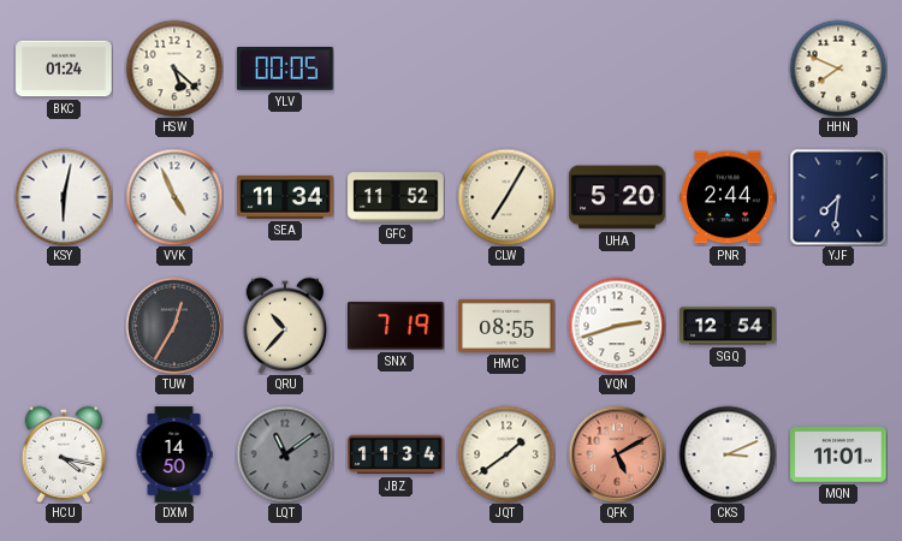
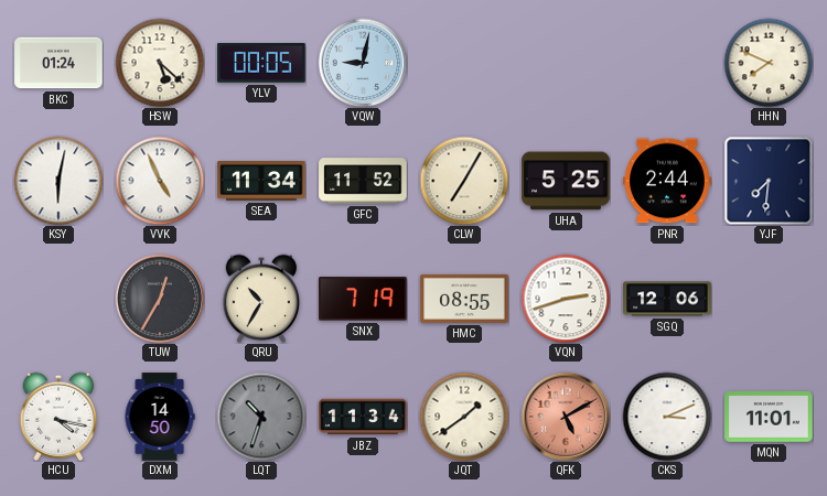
VQW: none -> 9:02 (363, 63)
UHA: 5:20 -> 5:25 (566, 181)
QRU: 10:37 -> 10:35 (261, 299)
SGQ: 12:54 -> 12:06 (667, 299)
LQT: 11:09 -> 10:33 (261, 417)
